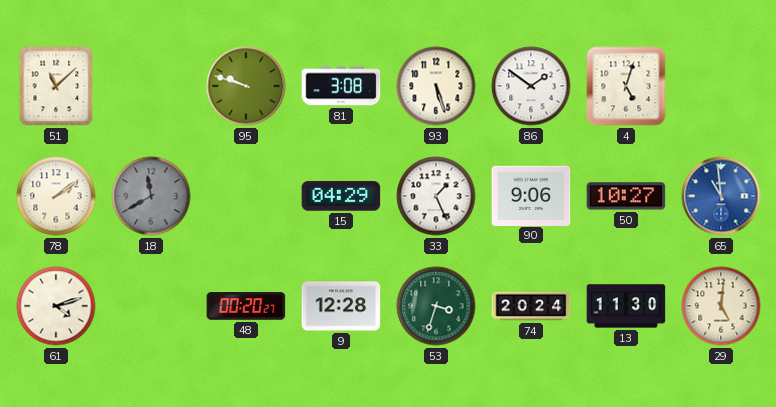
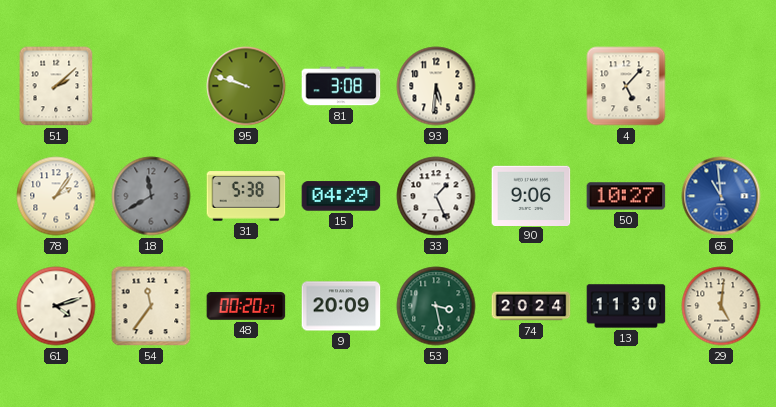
51: 11:08 -> 2:08 (56, 86)
93: 5:27 -> 5:31 (436, 86)
86: 1:51 -> none (531, 86)
4: 5:03 -> 5:07 (626, 86)
78: 2:09 -> 2:06 (56, 196)
31: none -> 5:38 (246, 196)
54: none -> 11:36 (151, 306)
9: 12:28 -> 20:09 (341, 306)
53: 3:33 -> 3:28 (436, 306)
